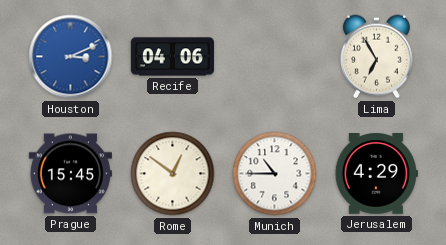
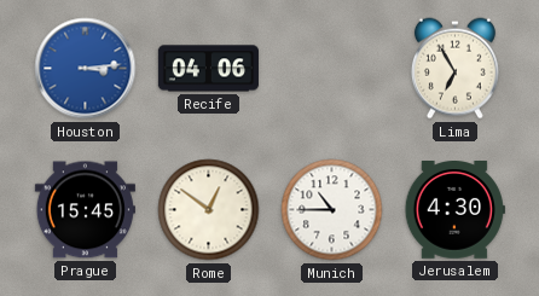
Houston: 3:11 -> 3:14 (86, 69)
Jerusalem: 4:29 -> 4:30 (454, 210)
